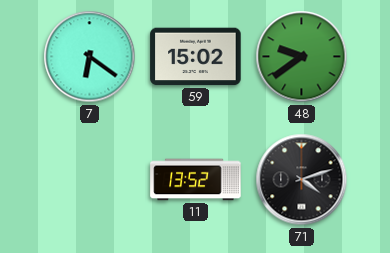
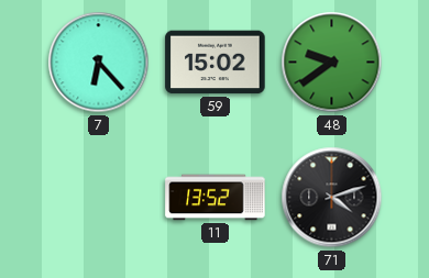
7: 6:21 -> 6:23 (99, 63)
